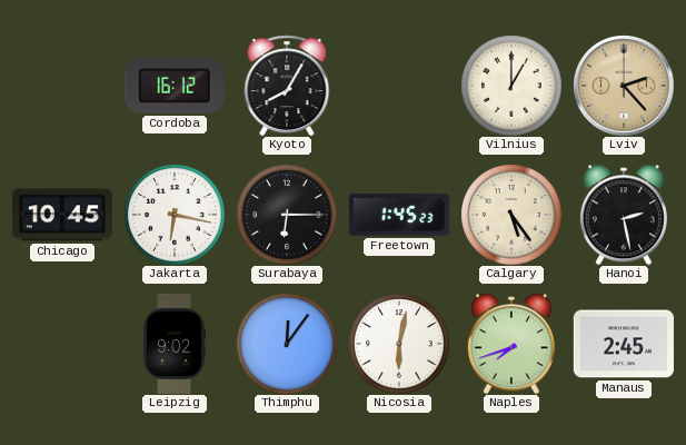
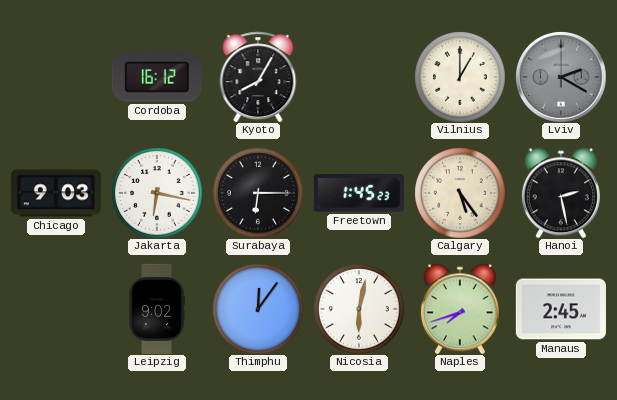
Lviv: 2:23 -> 2:20 (561, 77)
Lviv dial: champagne -> grey (561, 77)
Chicago: 10:45 -> 9:03 (56, 193)
